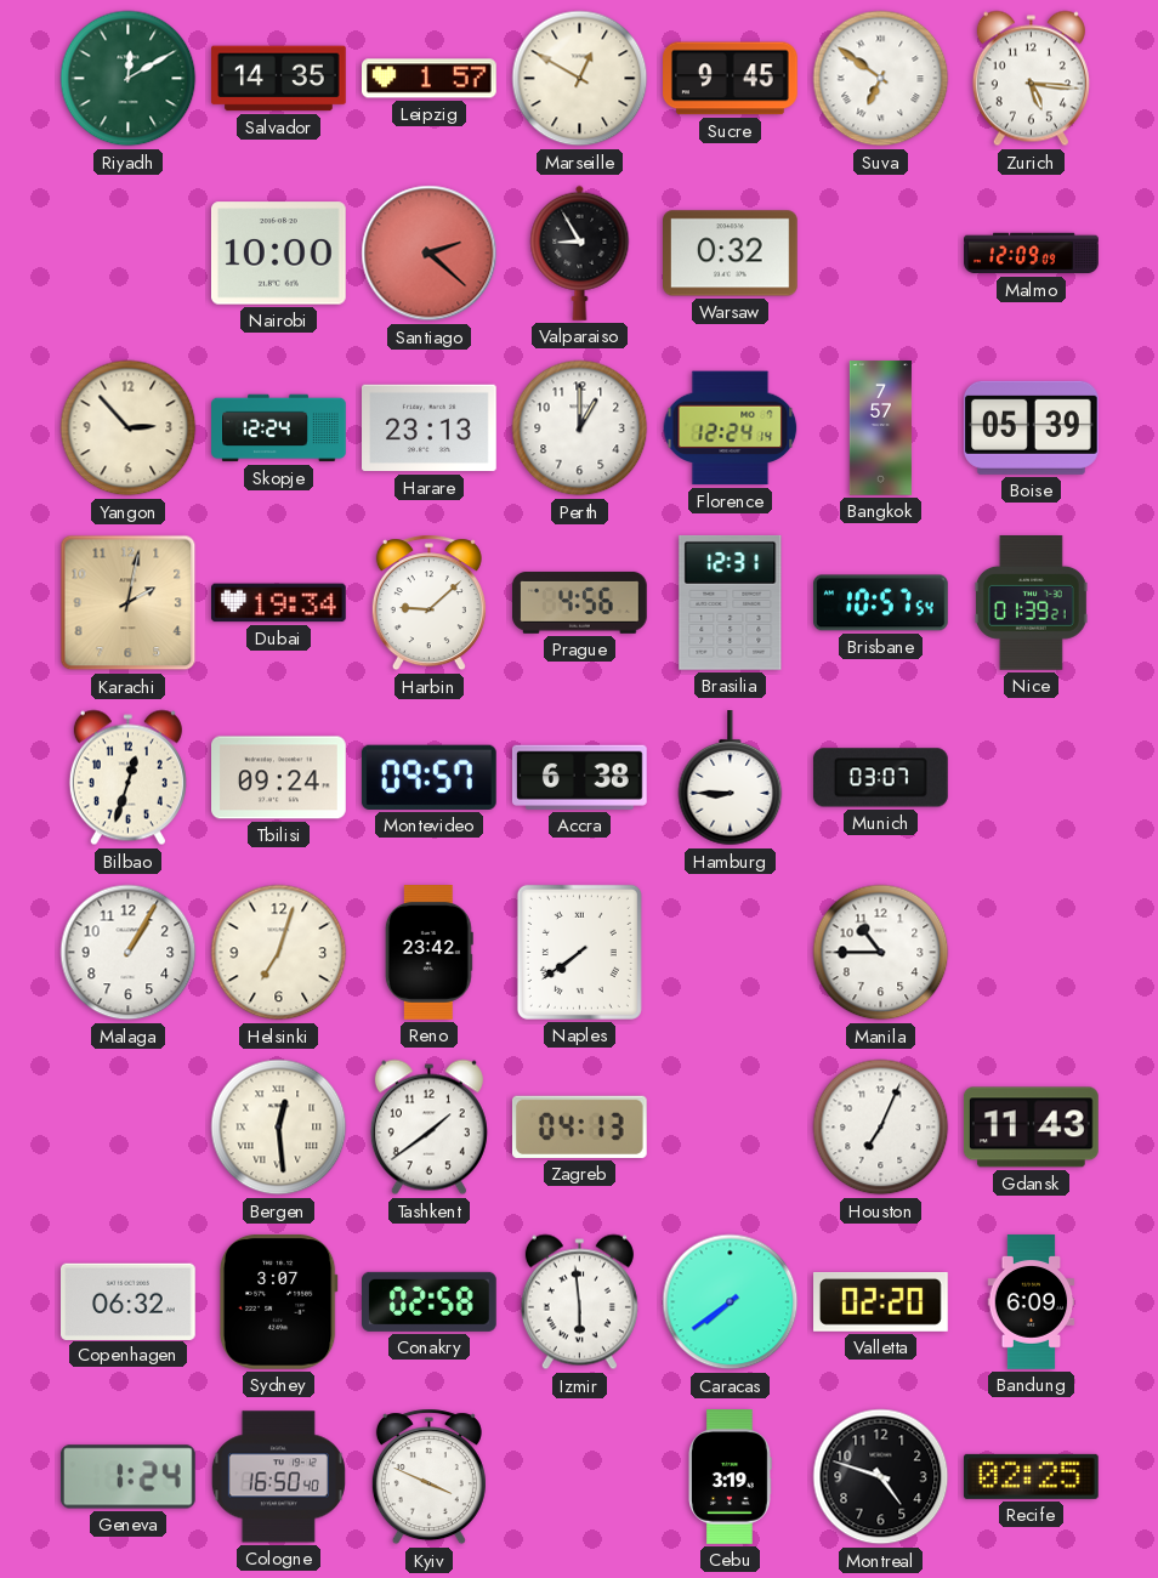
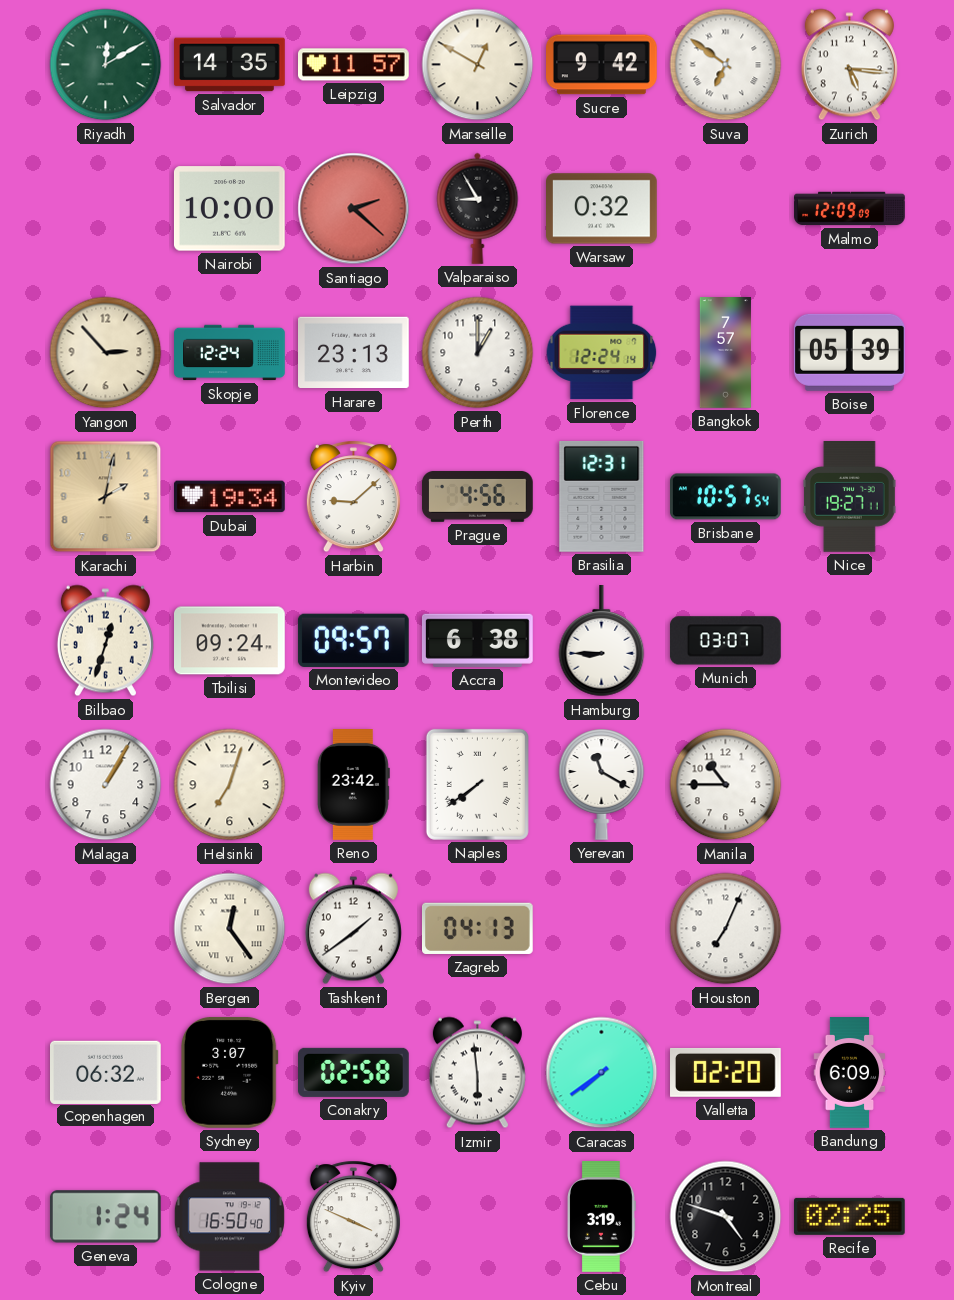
Leipzig: 1:57 -> 11:57 (354, 65)
Sucre: 9:45 -> 9:42 (602, 65)
Nice: 01:39 -> 19:27 (849, 497)
Yerevan: none -> 11:20 (602, 784)
Bergen: 12:29 -> 12:24 (230, 929)
Gdansk: 11:43 -> none (1032, 1128)
